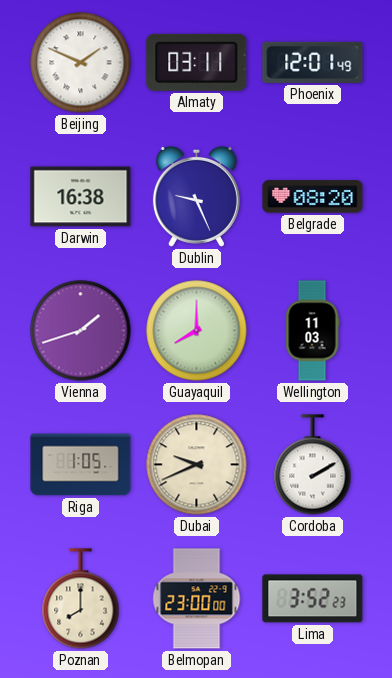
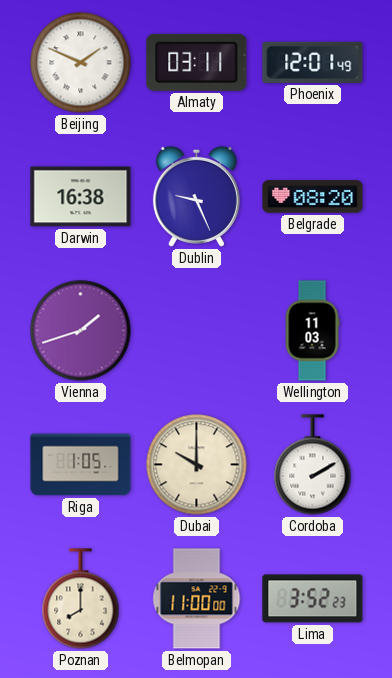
Guayaquil: 8:00 -> none (197, 331)
Dubai: 9:41 -> 10:00 (197, 465)
Belmopan: 23:00 -> 11:00 (197, 599)
